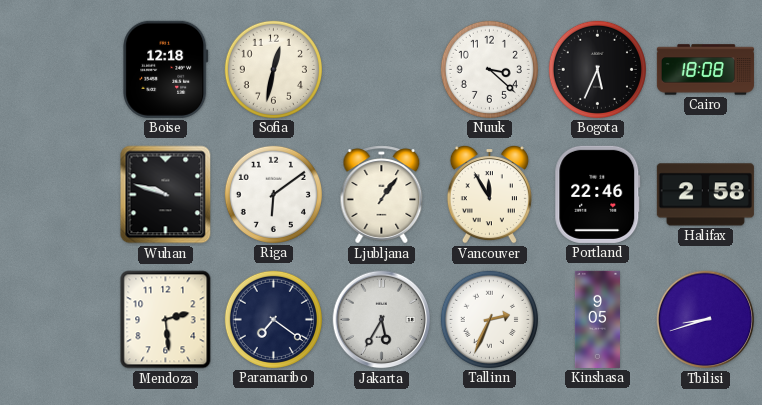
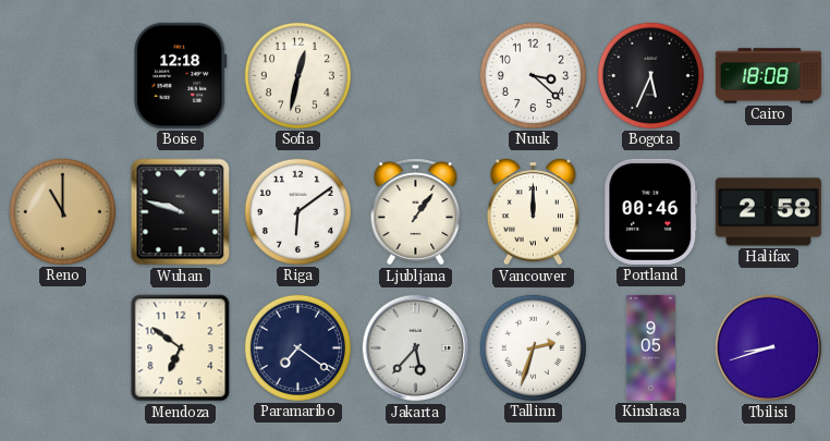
Reno: none -> 11:00 (62, 211)
Vancouver: 11:55 -> 12:00 (533, 211)
Portland: 22:46 -> 00:46 (651, 211)
Mendoza: 2:29 -> 6:51 (181, 348)
Jakarta: 5:35 -> 5:37 (416, 348)
Tallinn: 2:34 -> 2:33 (533, 347)
